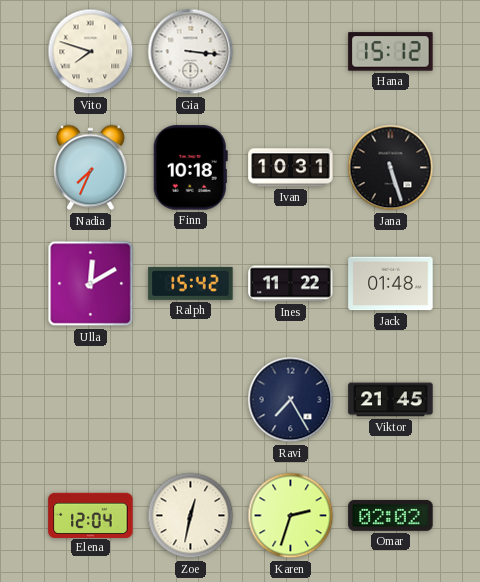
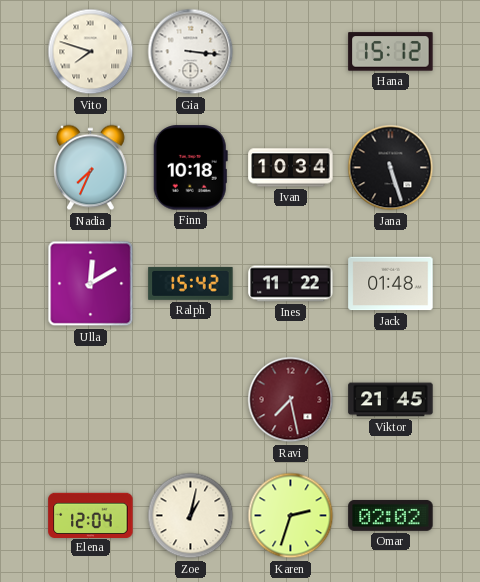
Ivan: 10:31 -> 10:34 (291, 168)
Ravi: 7:25 -> 7:28 (291, 400)
Ravi dial: navy -> burgundy (291, 400)
Zoe: 12:32 -> 1:02 (191, 516)
